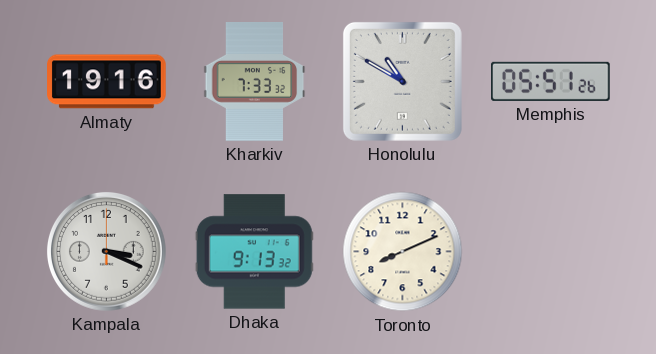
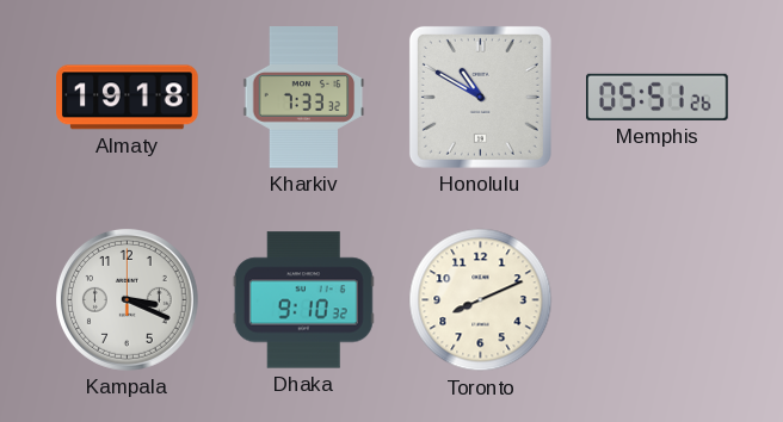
Almaty: 19:16 -> 19:18 (128, 98)
Dhaka: 9:13 -> 9:10 (303, 300)
